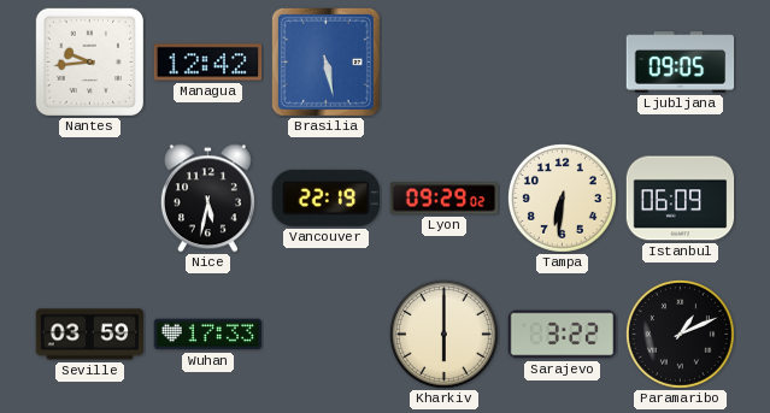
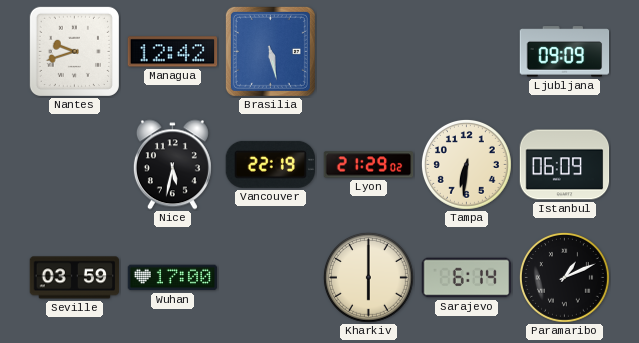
Nantes: 9:44 -> 9:42 (74, 51)
Ljubljana: 09:05 -> 09:09 (565, 52)
Lyon: 09:29 -> 21:29 (369, 165)
Wuhan: 17:33 -> 17:00 (173, 278)
Sarajevo: 3:22 -> 6:14 (467, 278)
